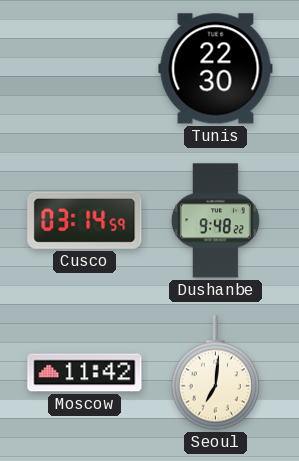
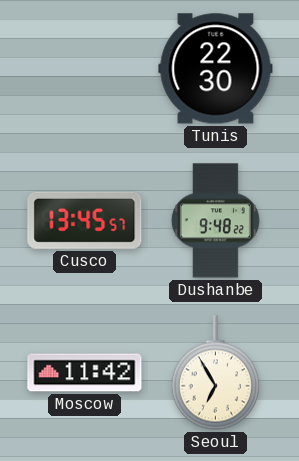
Cusco: 03:14 -> 13:45 (85, 220)
Seoul: 7:01 -> 6:55 (215, 373)
